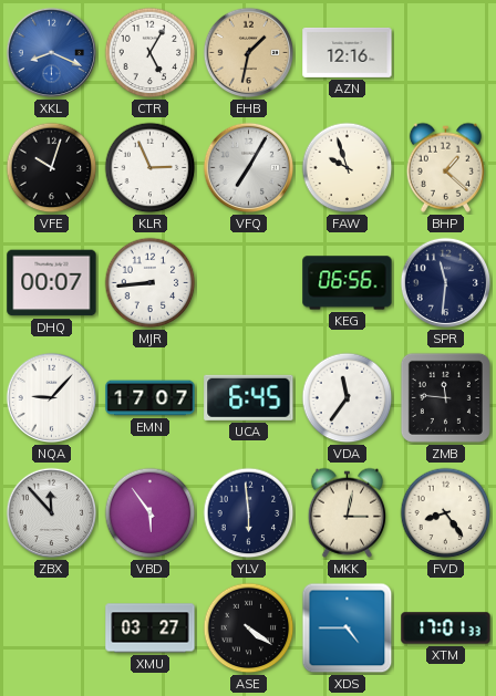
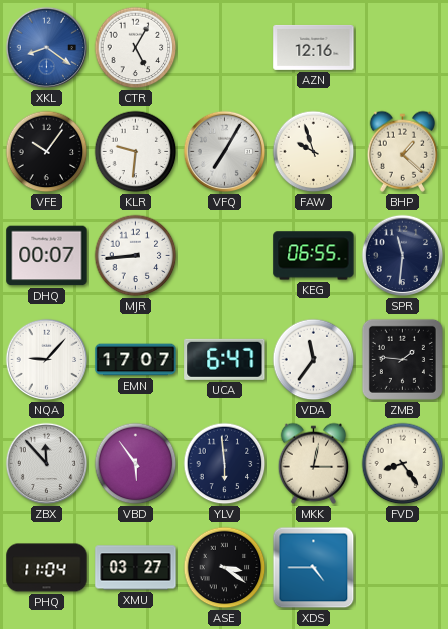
XKL: 8:19 -> 8:21 (47, 48)
EHB: 1:32 -> none (249, 53)
VFE: 10:03 -> 10:06 (47, 152)
KLR: 2:56 -> 9:31 (136, 152)
KEG: 06:56 -> 06:55 (314, 256)
UCA: 6:45 -> 6:47 (225, 359)
ZMB: 11:46 -> 1:46 (402, 359)
PHQ: none -> 11:04 (47, 568)
ASE: 4:21 -> 3:21 (225, 568)
XTM: 17:01 -> none (446, 629)
